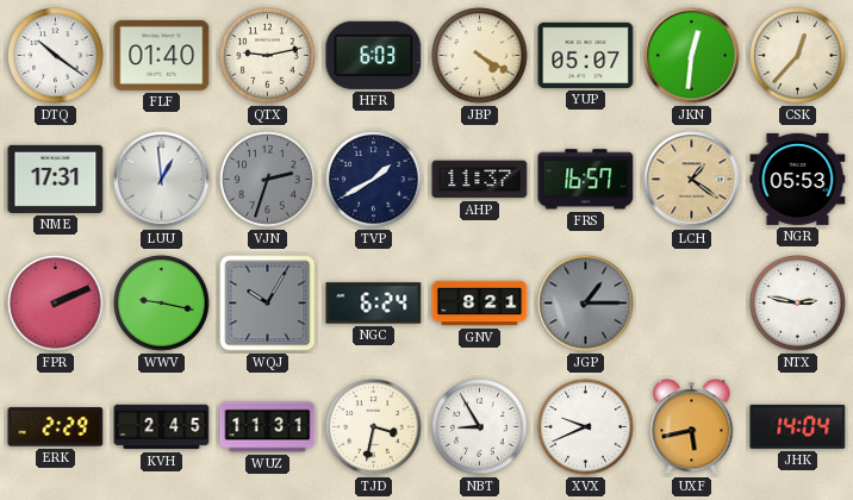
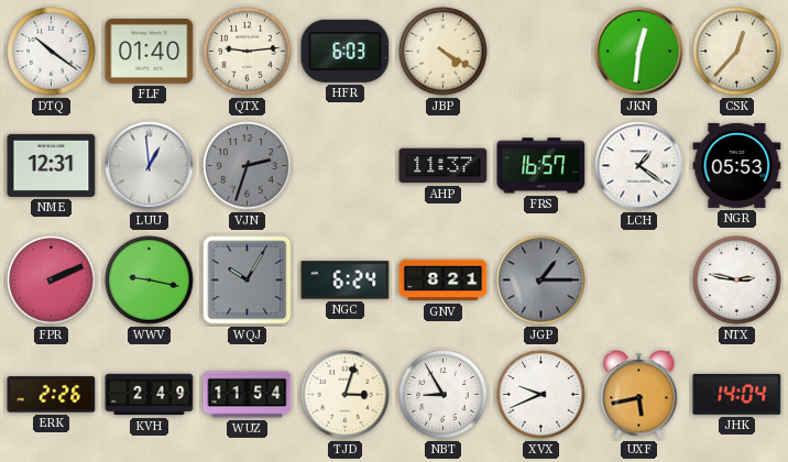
QTX: 9:13 -> 9:14 (248, 52)
YUP: 05:07 -> none (586, 55)
NME: 17:31 -> 12:31 (52, 165)
TVP: 1:40 -> none (374, 180)
LCH dial: champagne -> white (639, 166)
ERK: 2:29 -> 2:26 (52, 395)
KVH: 2:45 -> 2:49 (150, 395)
WUZ: 11:31 -> 11:54 (248, 395)
TJD: 3:32 -> 3:03 (346, 395)
